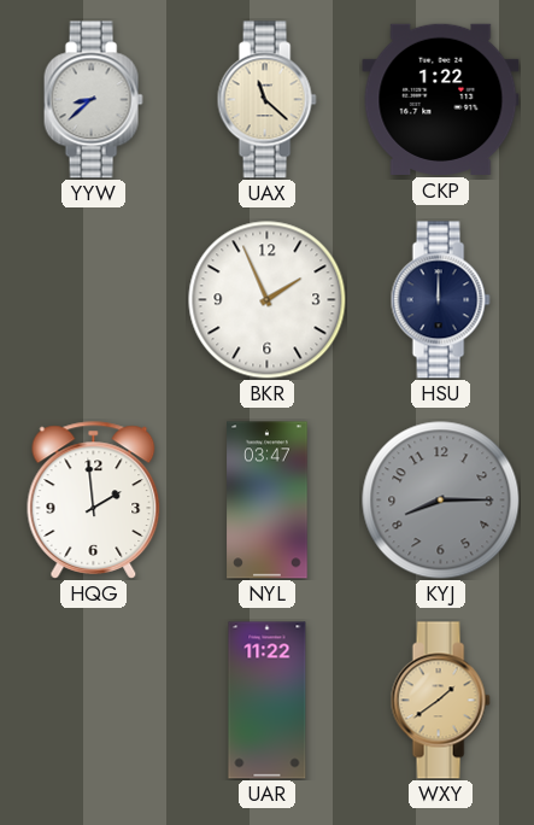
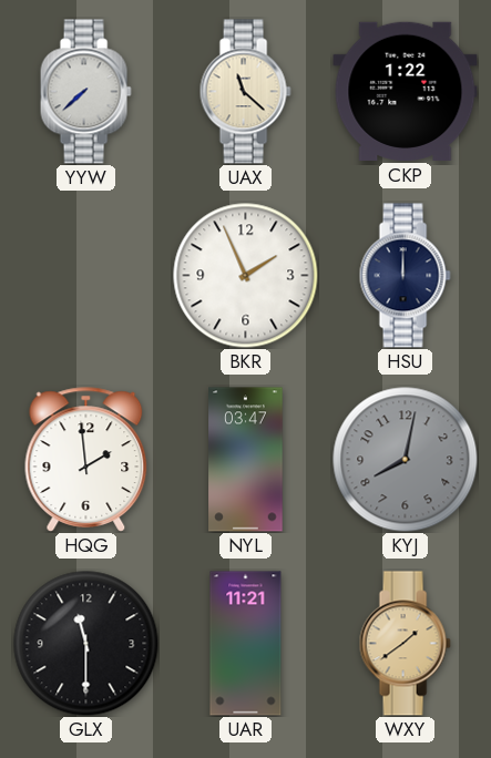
YYW: 8:38 -> 7:38 (85, 92)
KYJ: 8:15 -> 8:02 (406, 460)
GLX: none -> 11:30 (86, 644)
UAR: 11:22 -> 11:21 (246, 644)
